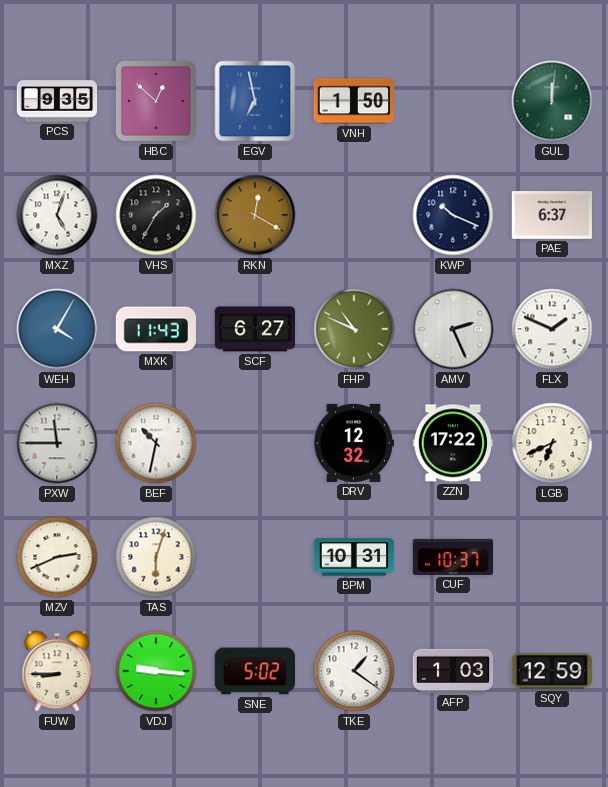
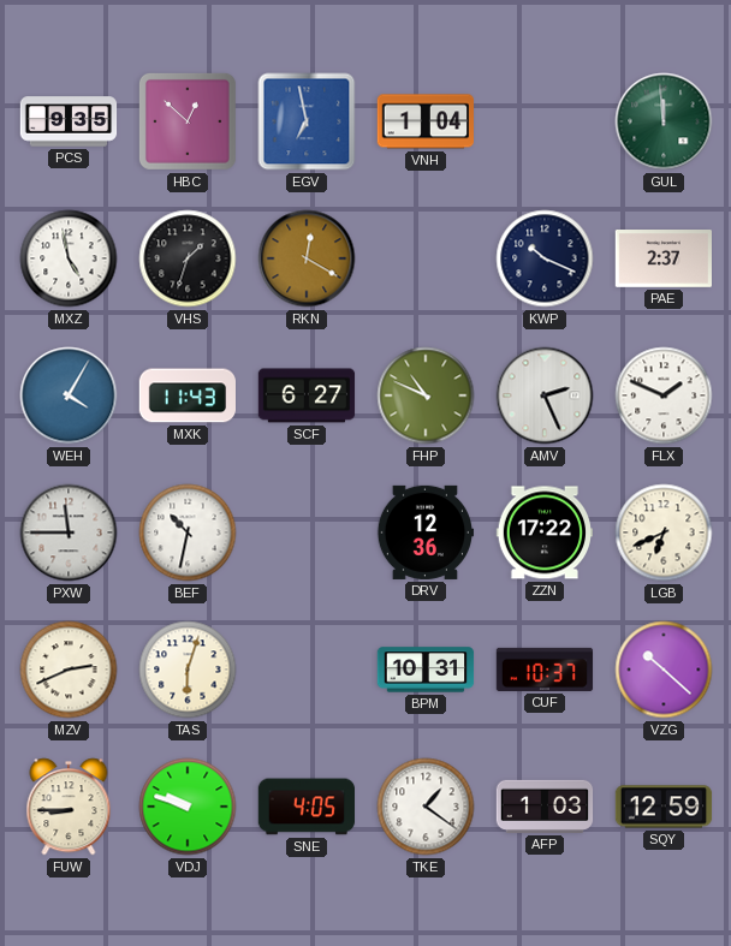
VNH: 1:50 -> 1:04 (424, 121)
GUL: 12:01 -> 11:59 (664, 121)
MXZ: 5:03 -> 4:58 (69, 258)
VHS: 1:35 -> 1:33 (188, 258)
PAE: 6:37 -> 2:37 (662, 260)
DRV: 12:32 -> 12:36 (426, 533)
VZG: none -> 10:22 (664, 670)
VDJ: 9:16 -> 9:48 (188, 807)
SNE: 5:02 -> 4:05 (305, 807)
